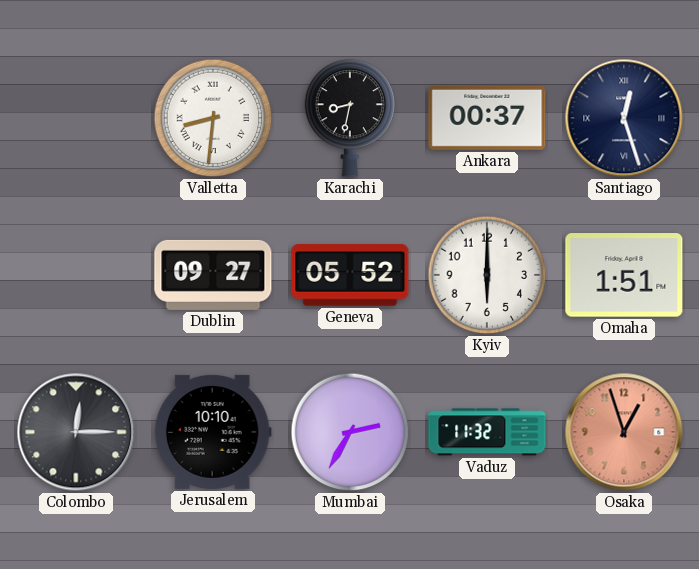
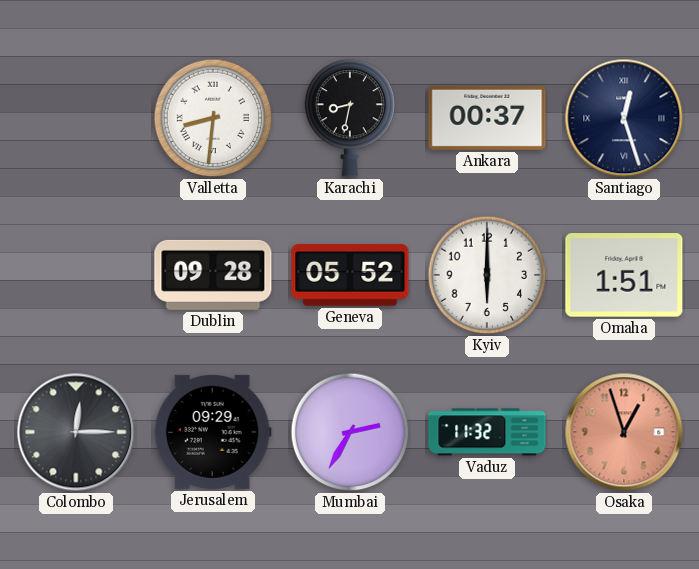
Dublin: 09:27 -> 09:28 (213, 275)
Jerusalem: 10:10 -> 09:29 (213, 432)
